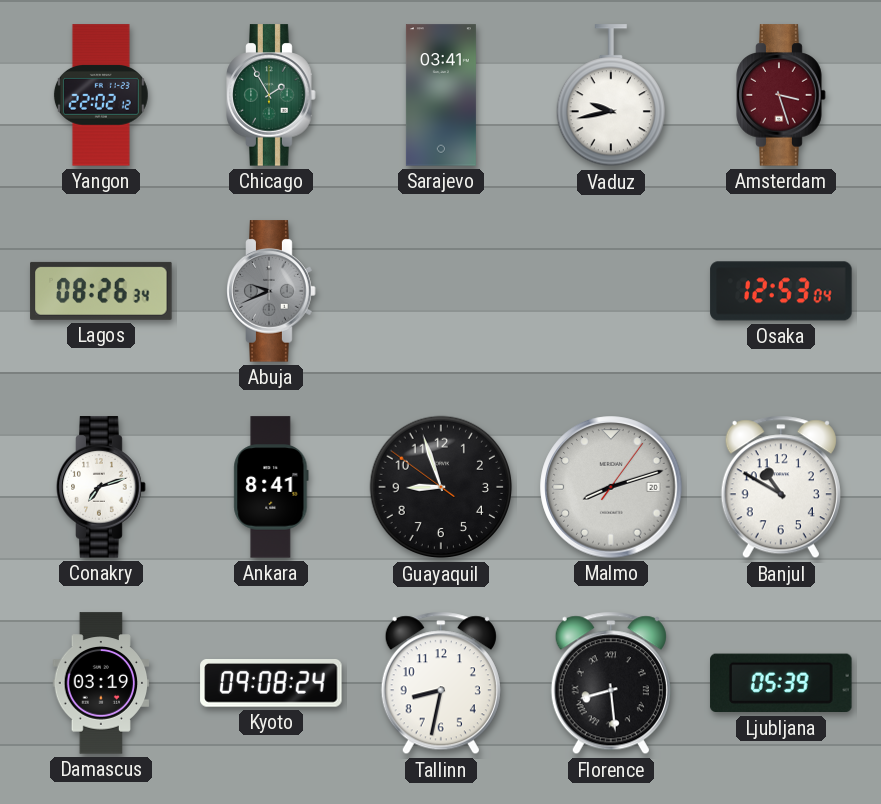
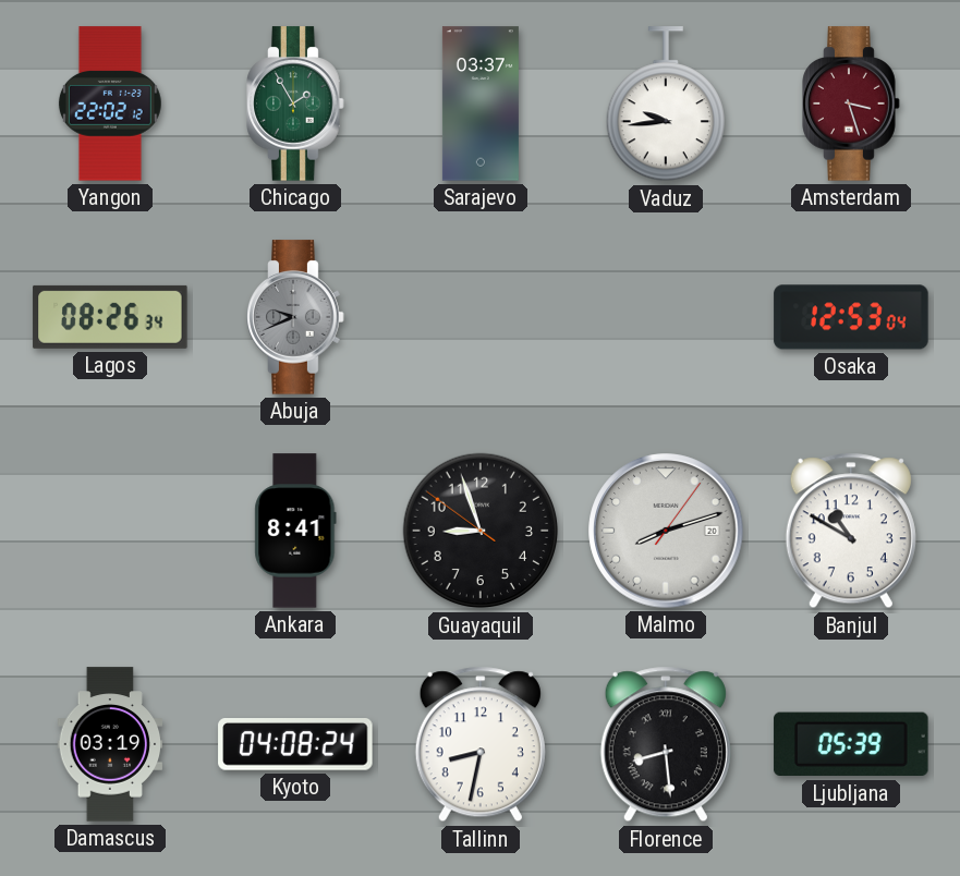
Sarajevo: 03:41 -> 03:37 (481, 104)
Vaduz: 9:43 -> 9:44 (666, 105)
Conakry: 7:12 -> none (101, 487)
Kyoto: 09:08 -> 04:08 (295, 745)
